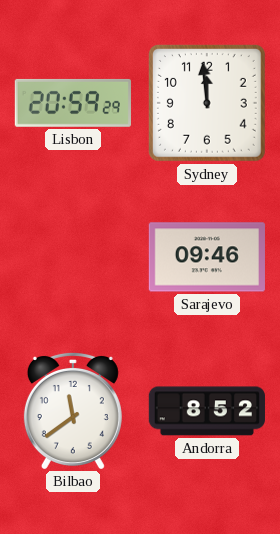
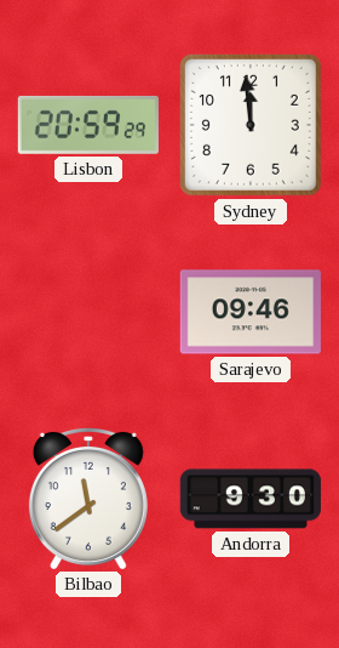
Andorra: 8:52 -> 9:30 (251, 499)
